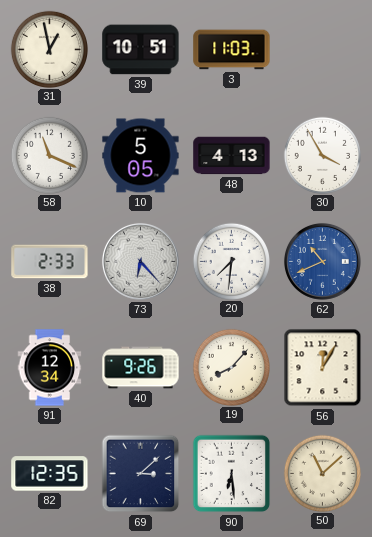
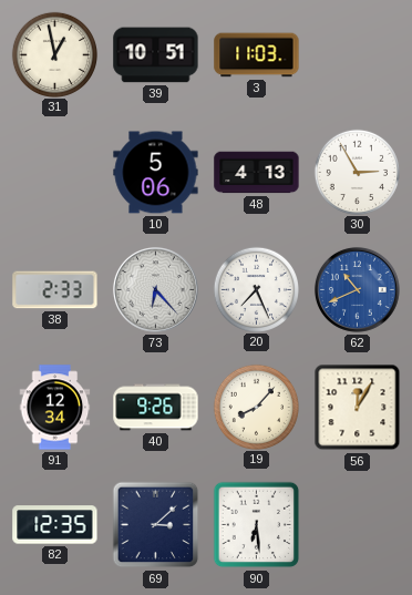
58: 11:19 -> none (49, 155)
10: 5:05 -> 5:06 (156, 173)
30: 3:55 -> 2:55 (357, 172)
20: 7:31 -> 7:26 (256, 289)
50: 11:08 -> none (322, 473)
